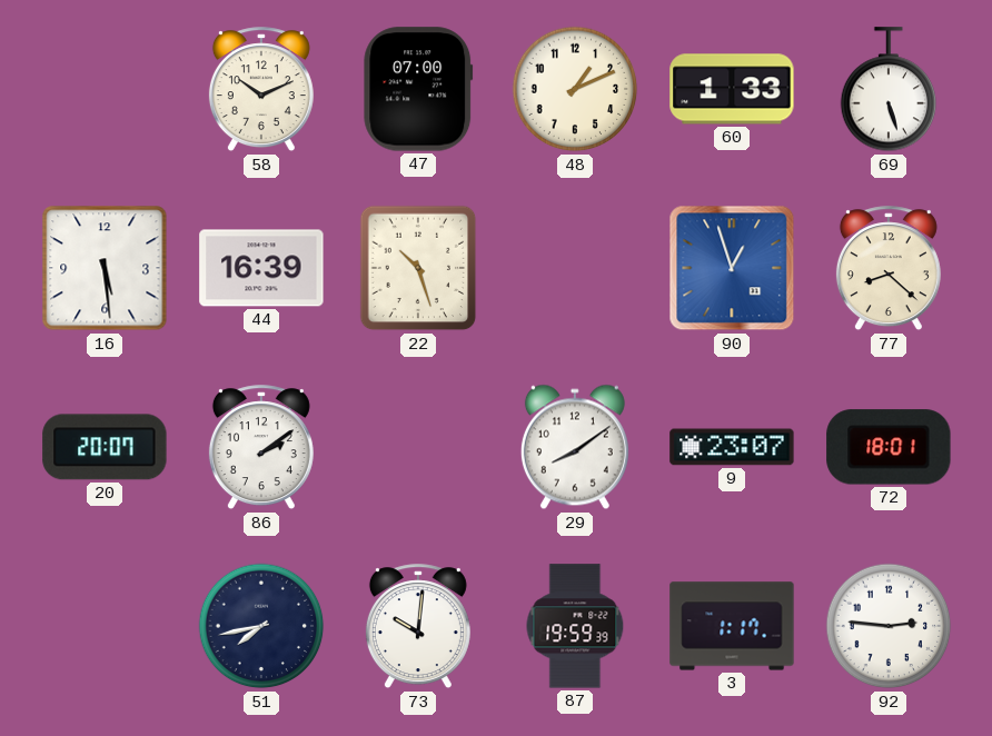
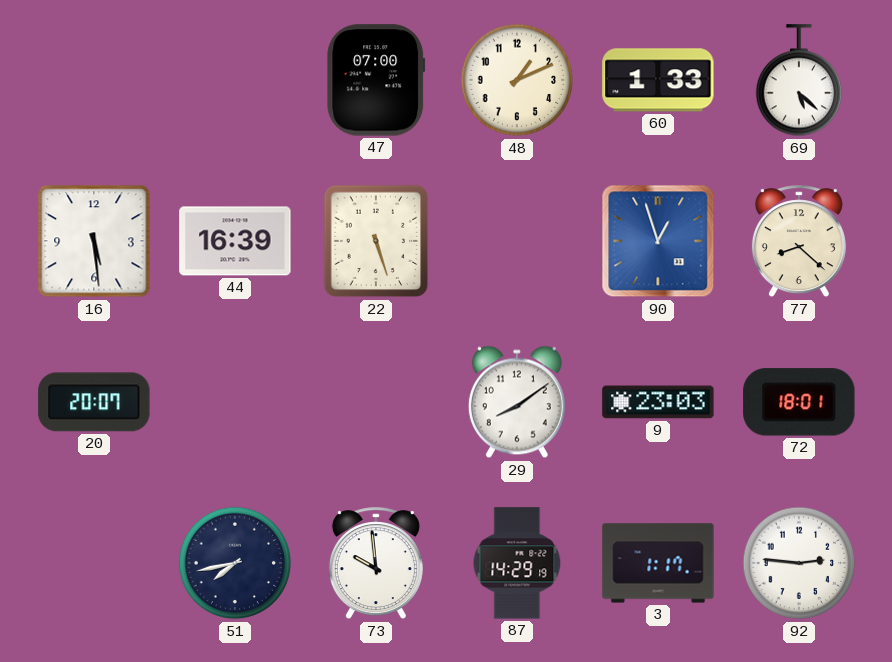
58: 10:11 -> none (261, 90)
69: 5:27 -> 5:22 (799, 81)
22: 10:27 -> 5:27 (376, 241)
86: 2:09 -> none (261, 448)
9: 23:07 -> 23:03 (658, 402)
73: 10:01 -> 9:59 (376, 564)
87: 19:59 -> 14:29 (517, 563)
